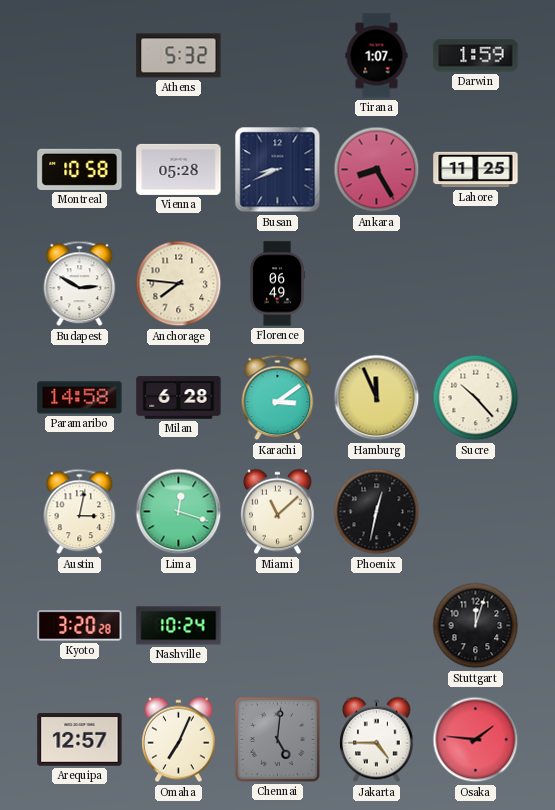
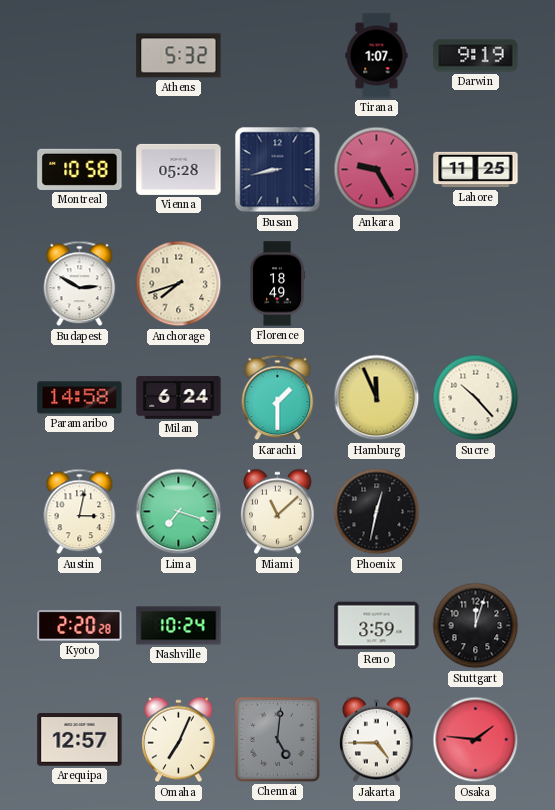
Darwin: 1:59 -> 9:19 (476, 56)
Busan: 8:41 -> 8:43 (278, 170)
Ankara: 8:25 -> 9:25 (377, 170)
Anchorage: 7:46 -> 7:42 (179, 284)
Florence: 06:49 -> 18:49 (278, 284)
Milan: 6:28 -> 6:24 (179, 398)
Karachi: 3:09 -> 1:30 (278, 398)
Lima: 12:18 -> 7:18 (179, 512)
Kyoto: 3:20 -> 2:20 (80, 626)
Reno: none -> 3:59 (377, 626)
